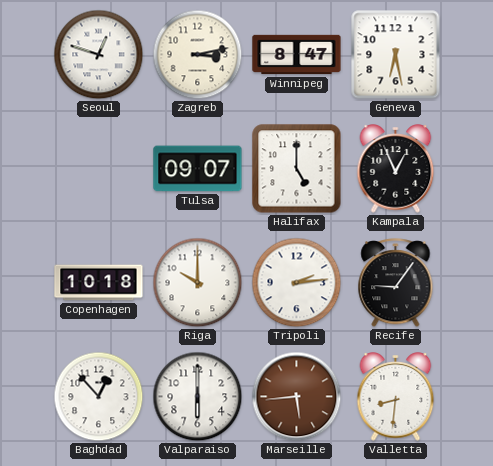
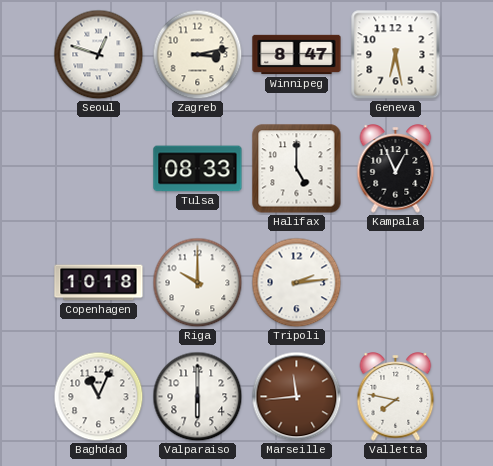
Tulsa: 09:07 -> 08:33 (198, 169)
Recife: 9:06 -> none (396, 283)
Baghdad: 12:53 -> 11:04 (99, 397)
Marseille: 5:44 -> 11:44 (297, 397)
Valletta: 8:31 -> 7:47 (396, 397)
